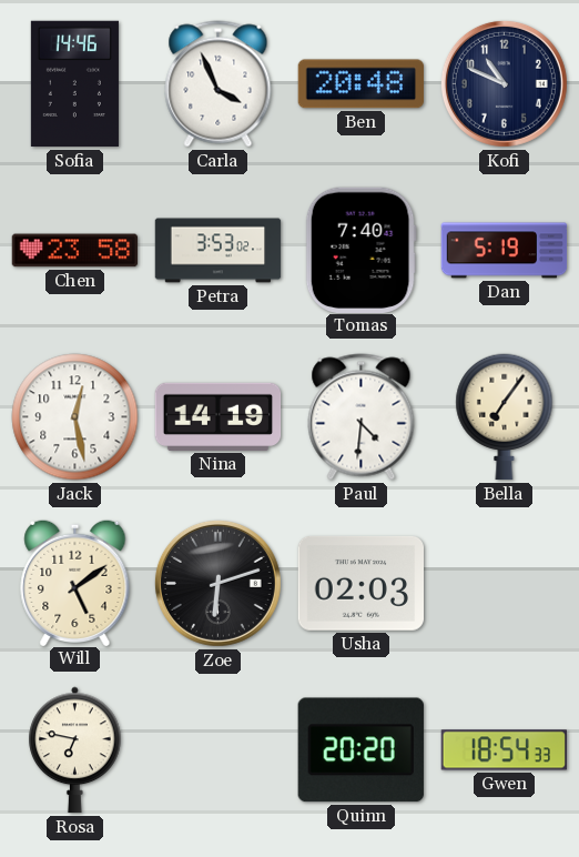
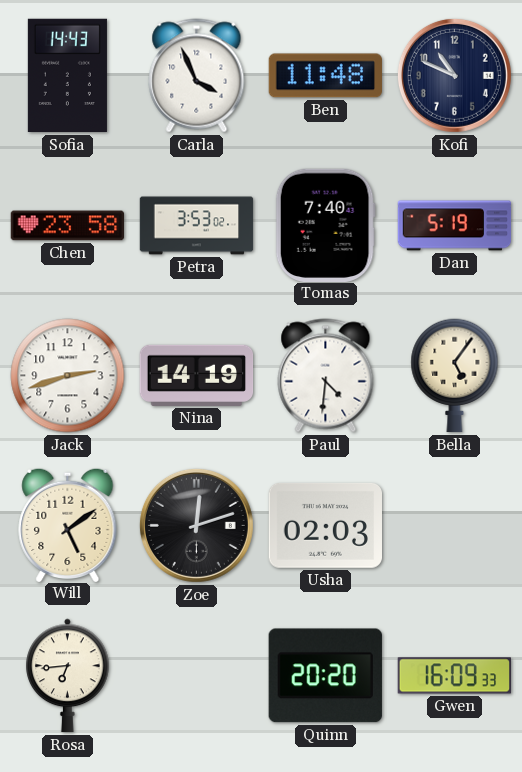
Sofia: 14:46 -> 14:43 (67, 76)
Ben: 20:48 -> 11:48 (325, 76)
Jack: 12:28 -> 2:42 (68, 376)
Bella: 7:06 -> 5:06 (455, 376)
Zoe: 6:12 -> 12:12 (196, 525)
Rosa: 6:47 -> 6:44 (68, 676)
Gwen: 18:54 -> 16:09 (454, 676)
